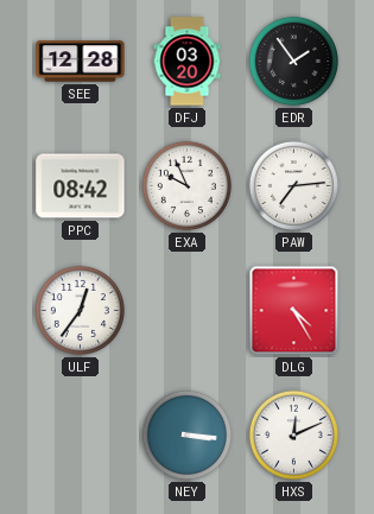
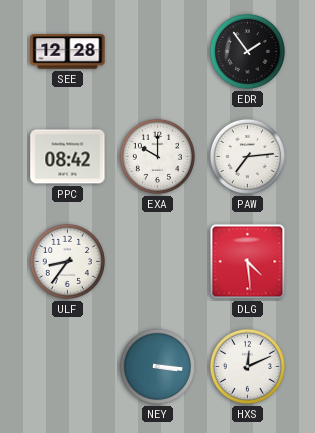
DFJ: 03:20 -> none (188, 62)
EXA: 9:56 -> 10:00 (157, 156)
ULF: 12:36 -> 8:36 (67, 261)
DLG: 4:25 -> 4:29 (248, 262)
